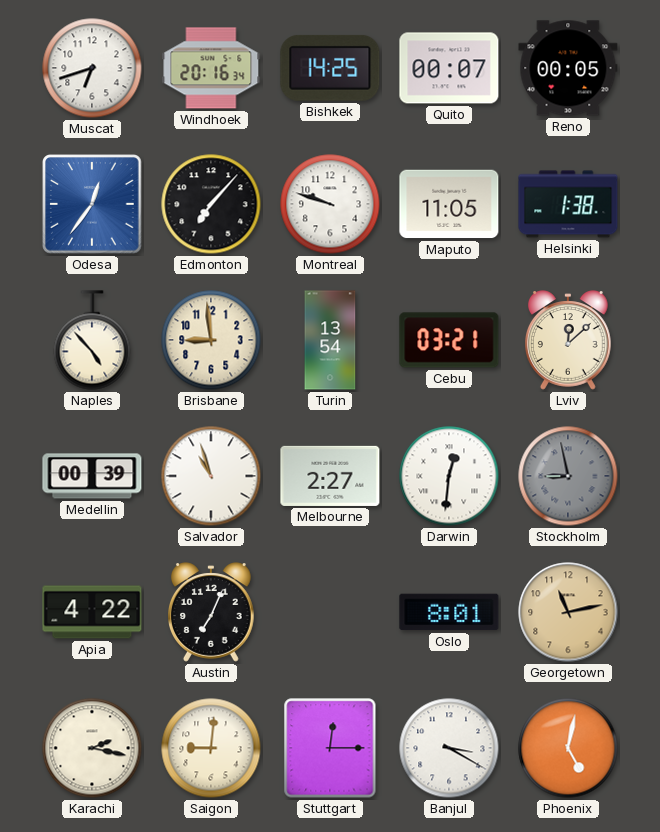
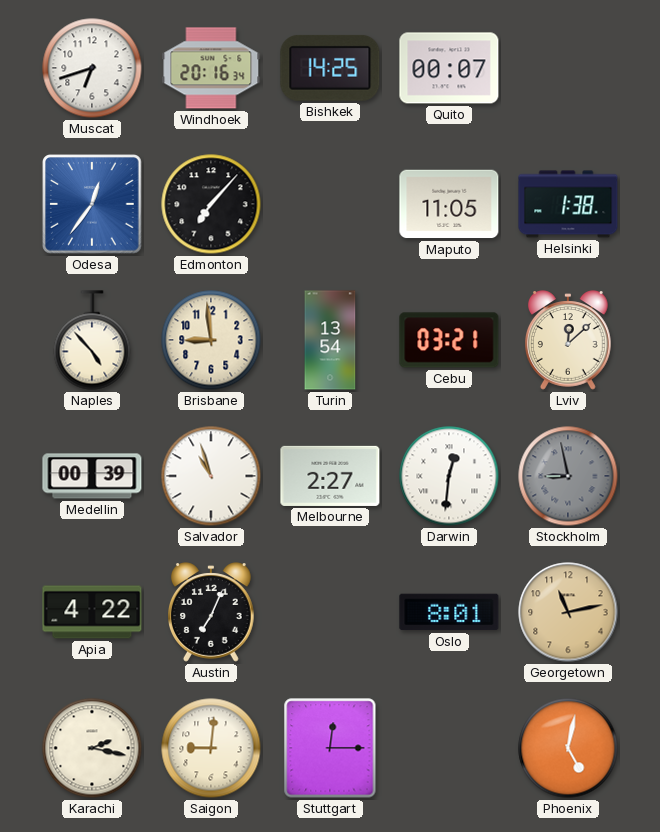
Reno: 00:05 -> none (568, 68)
Montreal: 9:48 -> none (330, 204)
Banjul: 3:20 -> none (449, 748)
